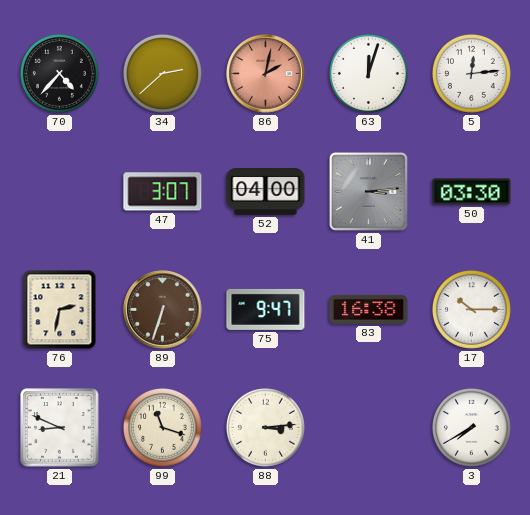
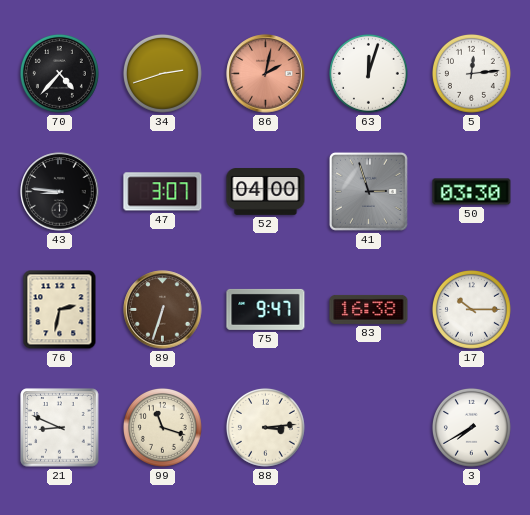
34: 2:38 -> 2:42 (162, 73)
43: none -> 8:46 (60, 192)
41: 3:14 -> 2:57 (368, 191)
